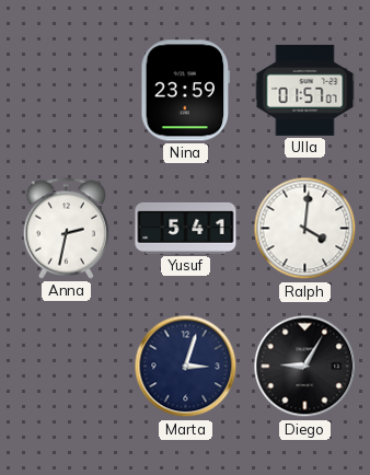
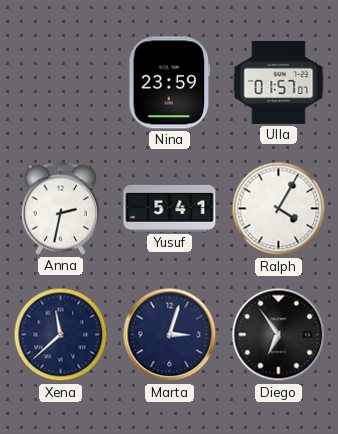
Ralph: 4:01 -> 4:05 (279, 209)
Xena: none -> 11:38 (61, 335)
Diego: 9:05 -> 6:54 (279, 335)
